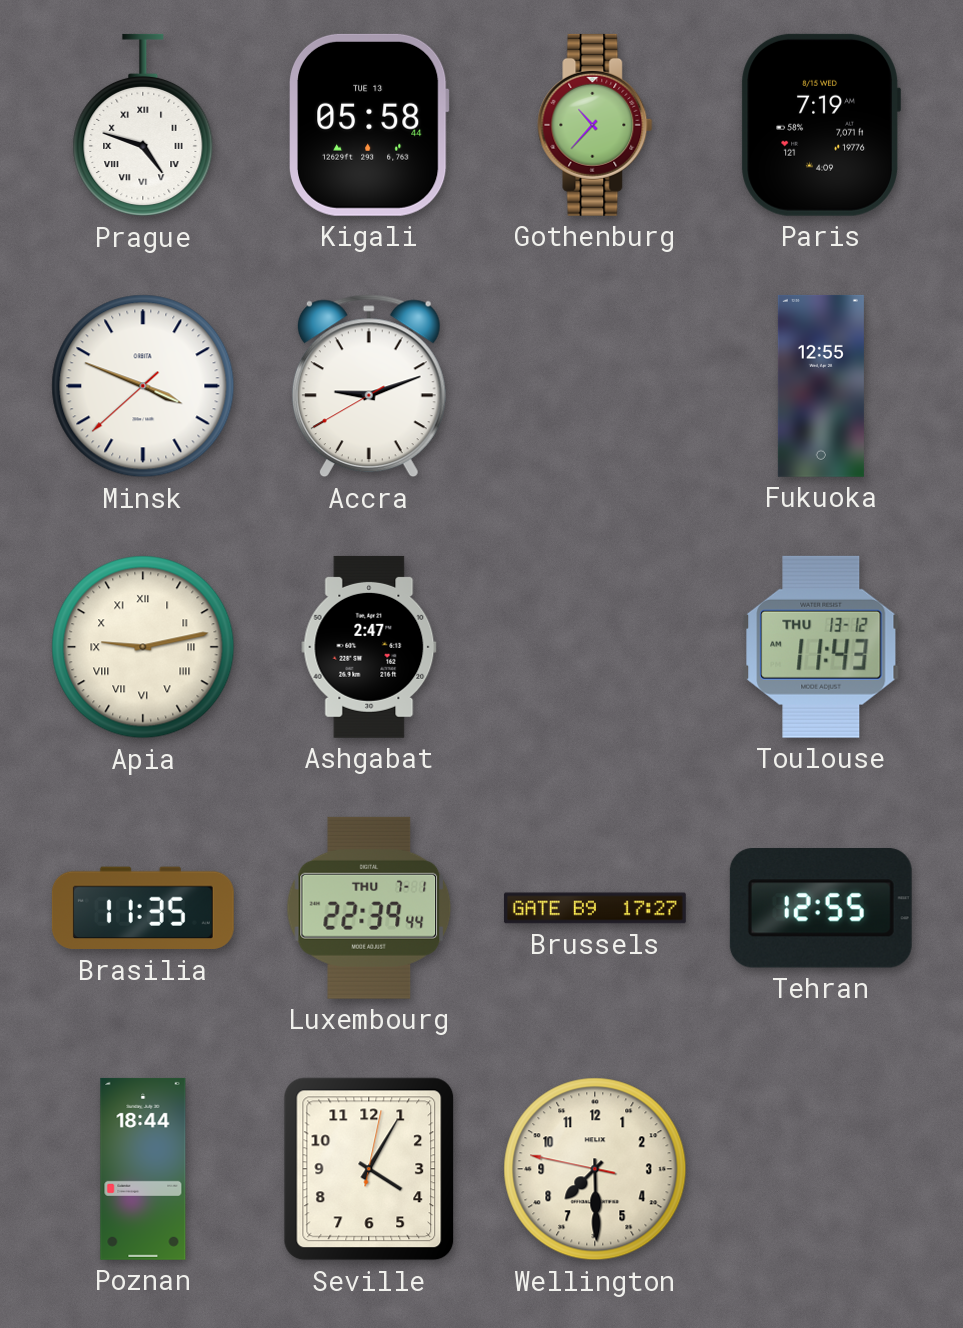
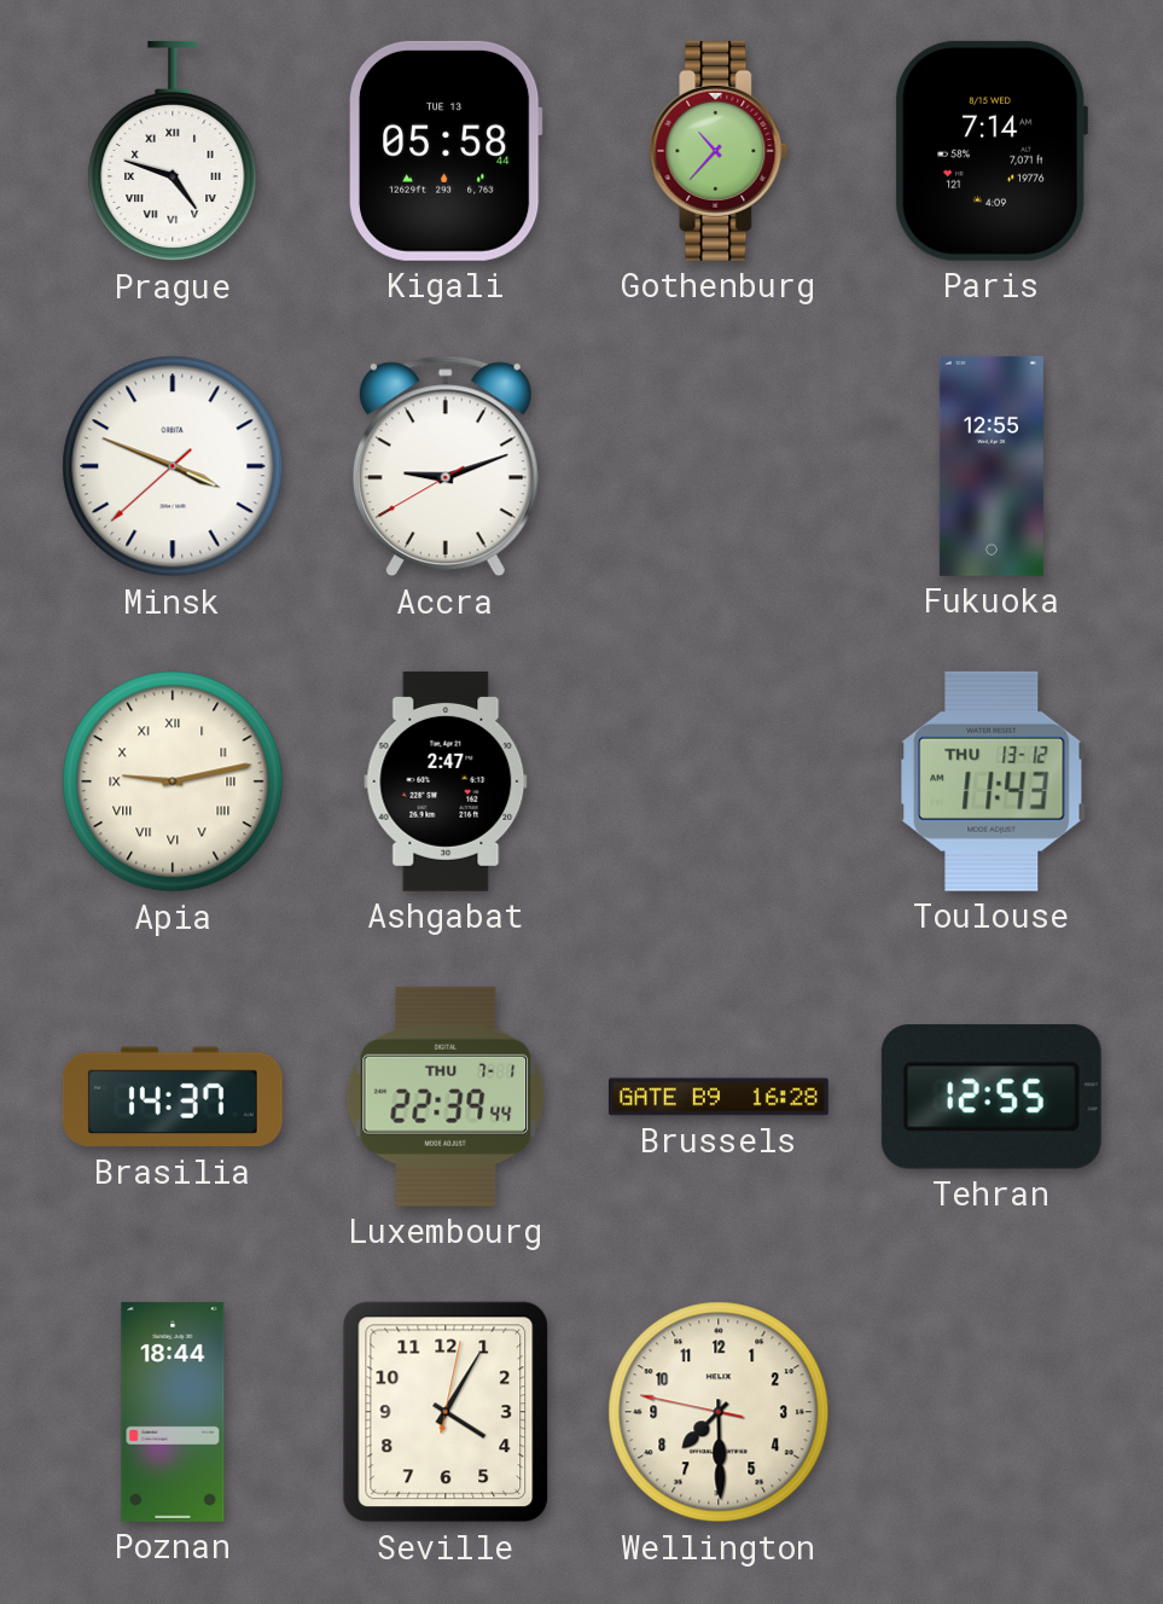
Paris: 7:19 -> 7:14 (992, 151)
Brasilia: 11:35 -> 14:37 (173, 1097)
Brussels: 17:27 -> 16:28 (719, 1097)
